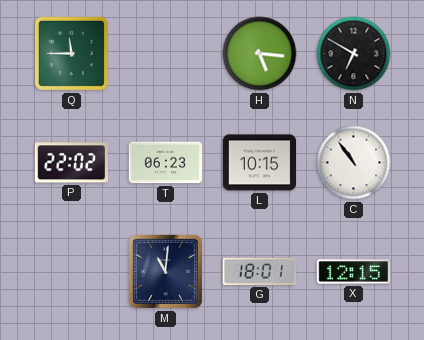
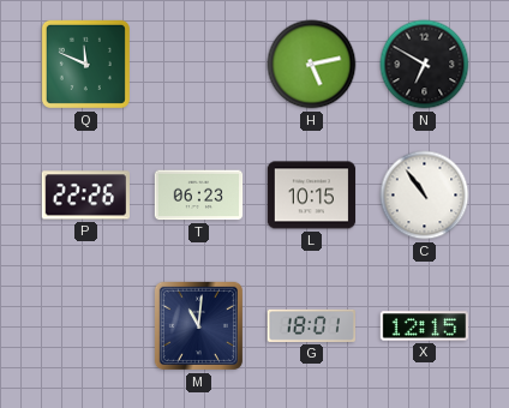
Q: 11:45 -> 11:49 (85, 64)
H: 5:16 -> 5:13 (312, 65)
P: 22:02 -> 22:26 (85, 196)
